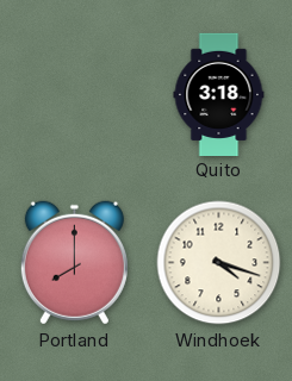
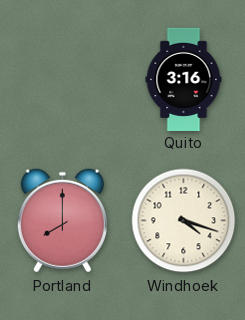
Quito: 3:18 -> 3:16 (184, 79)
